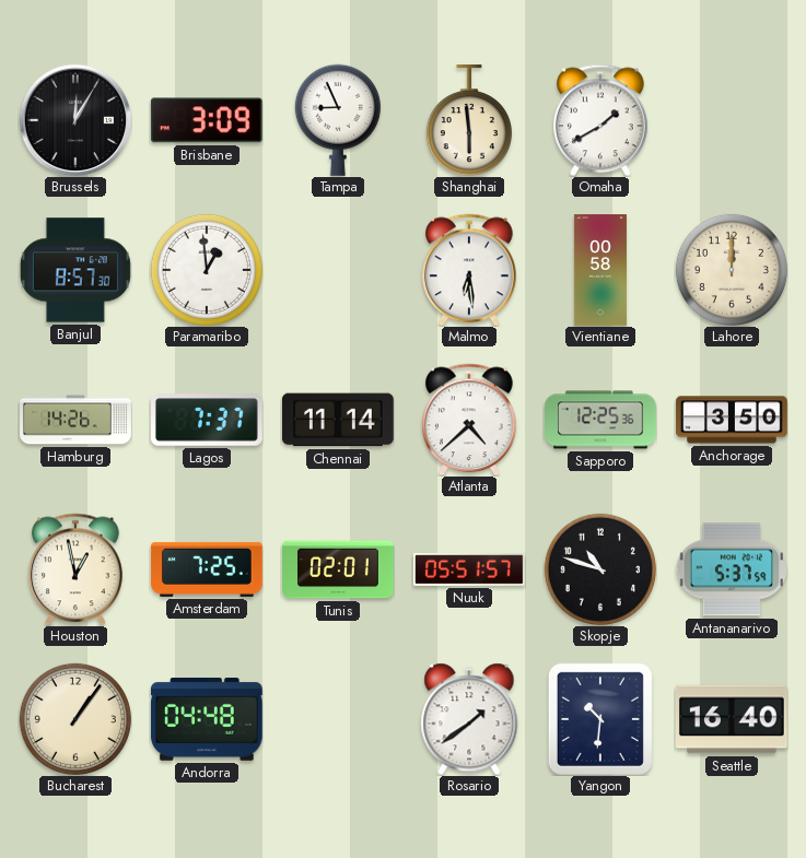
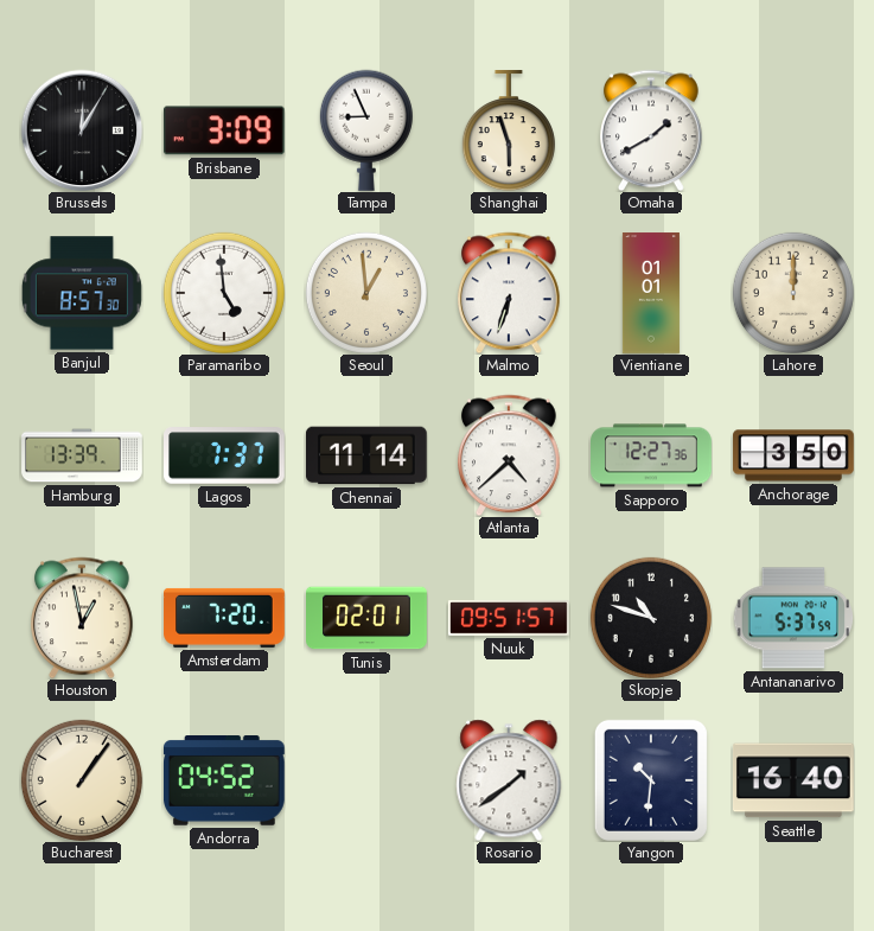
Shanghai: 5:59 -> 5:57 (509, 132)
Paramaribo: 12:59 -> 4:59 (224, 293)
Seoul: none -> 12:59 (366, 293)
Malmo: 6:29 -> 6:33 (510, 293)
Vientiane: 00:58 -> 01:01 (651, 293)
Hamburg: 14:26 -> 13:39 (82, 455)
Sapporo: 12:25 -> 12:27 (652, 455)
Amsterdam: 7:25 -> 7:20 (224, 618)
Nuuk: 05:51 -> 09:51 (510, 619)
Andorra: 04:48 -> 04:52 (224, 782)
